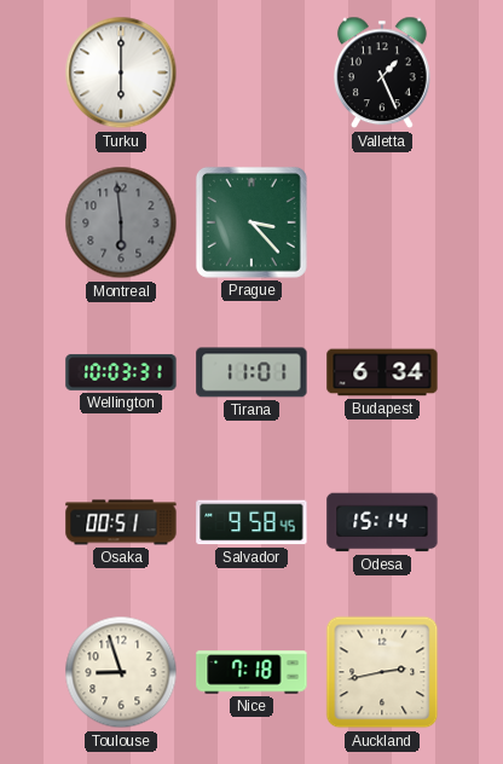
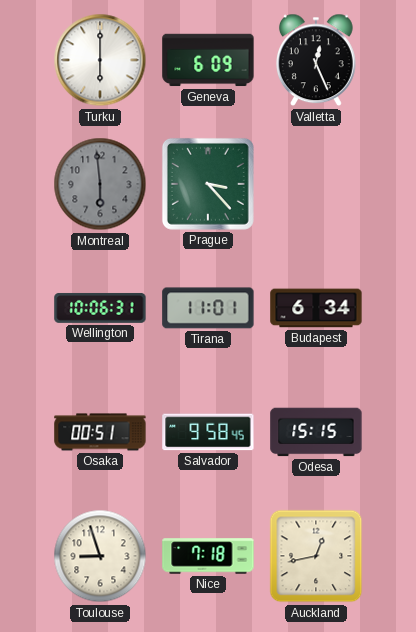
Geneva: none -> 6:09 (208, 60)
Valletta: 1:26 -> 12:26 (316, 60)
Wellington: 10:03 -> 10:06 (100, 308)
Odesa: 15:14 -> 15:15 (316, 432)
Auckland: 2:43 -> 12:43 (316, 556)
